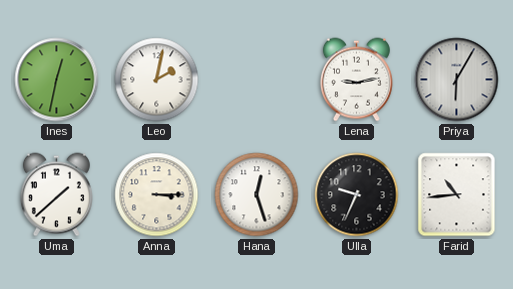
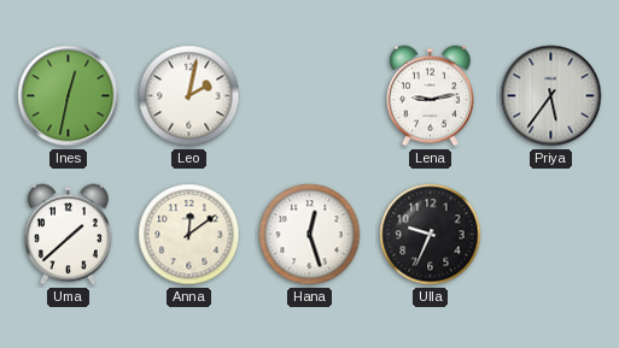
Priya: 6:05 -> 5:36 (551, 96)
Anna: 3:15 -> 12:09 (189, 235)
Farid: 10:44 -> none (457, 195)
